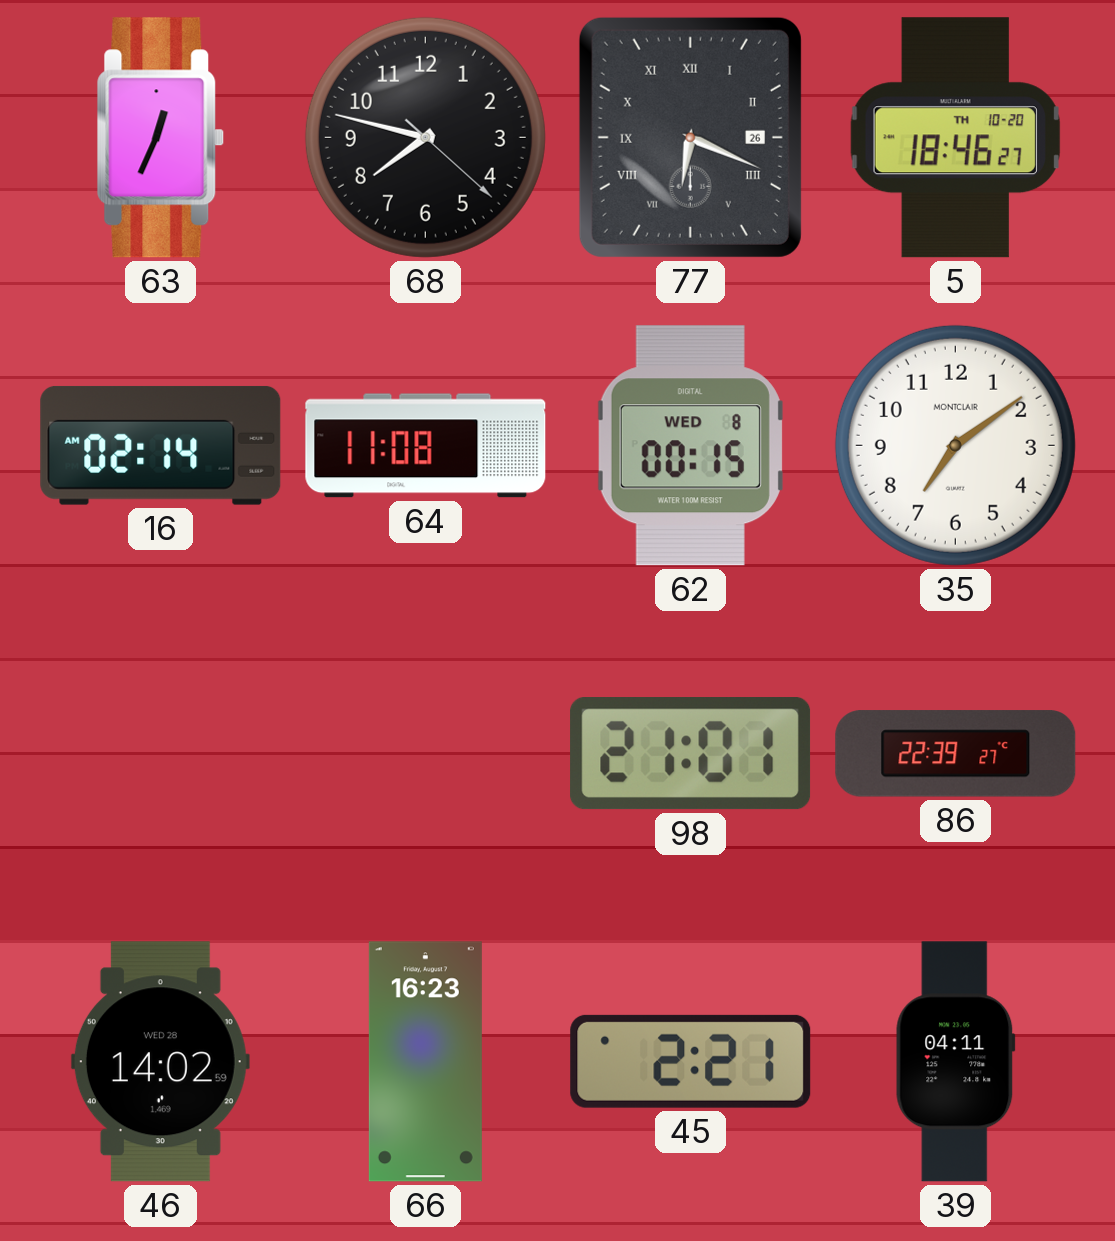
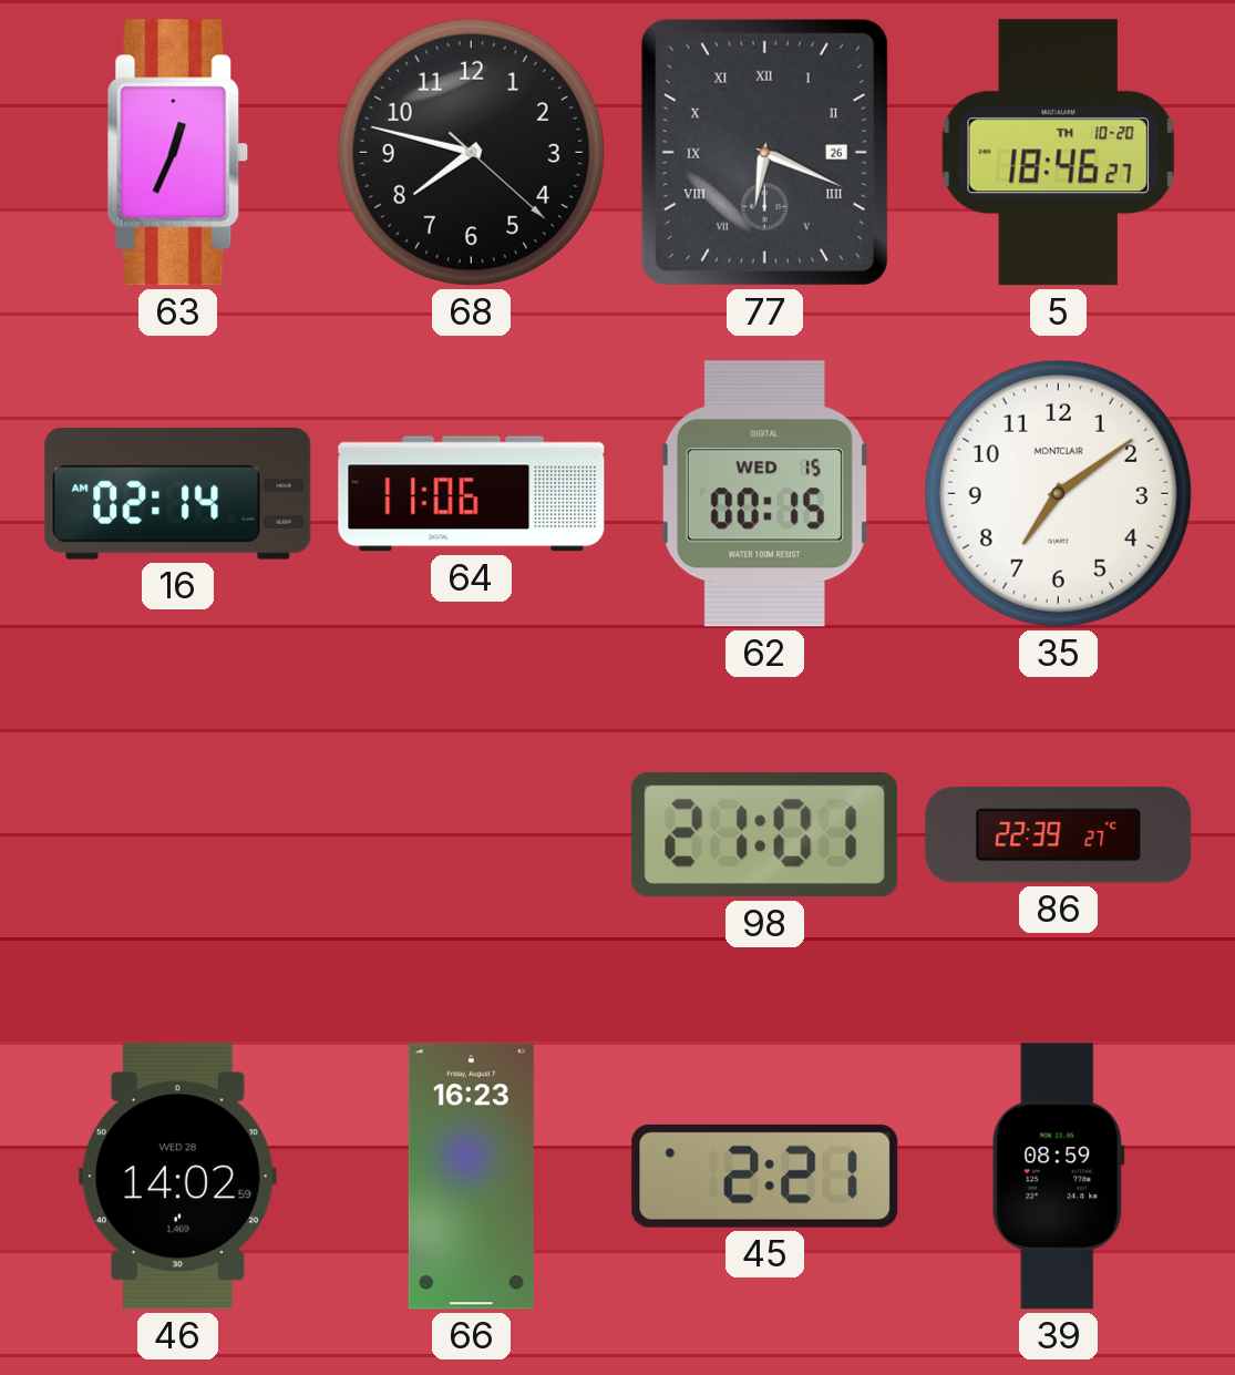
64: 11:08 -> 11:06 (472, 494)
62 date: WED 8 -> WED 15 (764, 494)
39: 04:11 -> 08:59 (1059, 1177)
